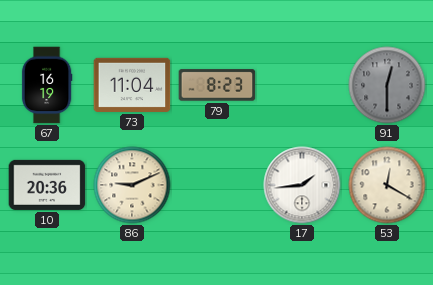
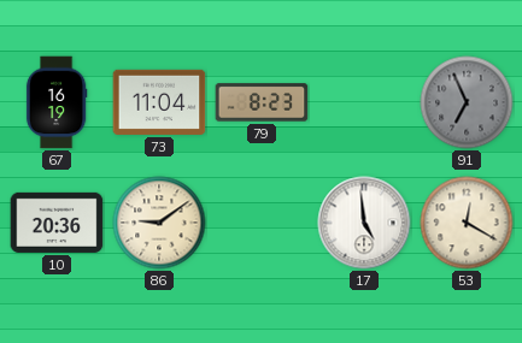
91: 12:30 -> 6:56 (467, 102)
86: 9:11 -> 9:09 (159, 223)
17: 1:44 -> 4:59 (364, 223)
